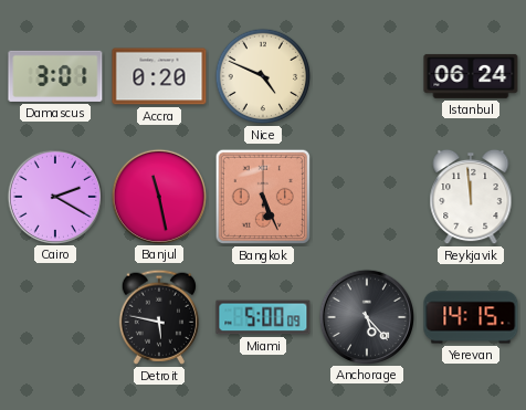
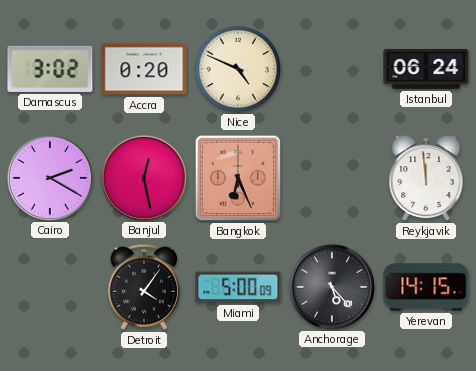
Damascus: 3:01 -> 3:02 (50, 69)
Banjul: 11:28 -> 12:28 (143, 177)
Bangkok: 5:26 -> 6:26 (238, 178)
Detroit: 5:47 -> 4:06 (144, 287)
